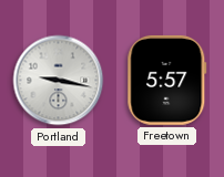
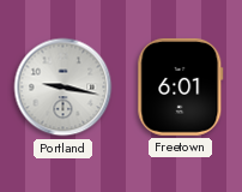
Freetown: 5:57 -> 6:01 (181, 86)
